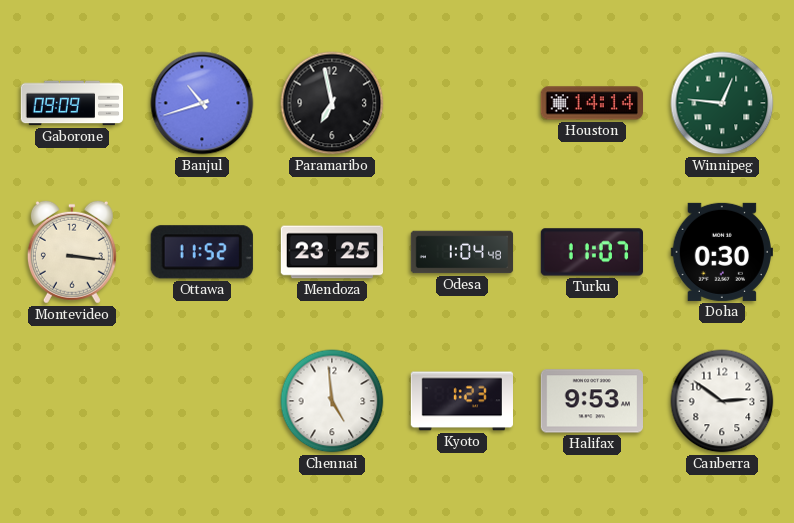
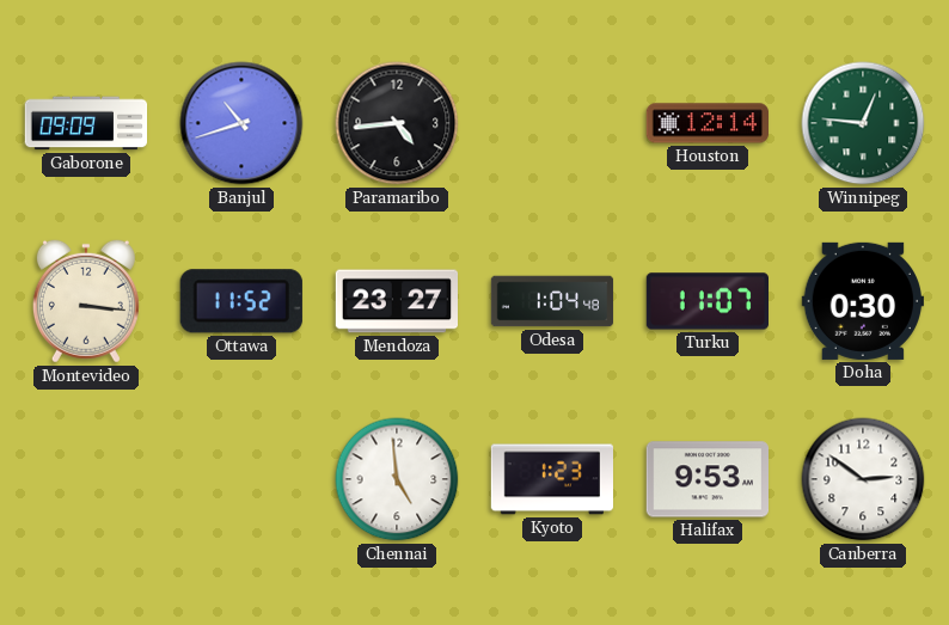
Paramaribo: 6:58 -> 4:44 (397, 123)
Houston: 14:14 -> 12:14 (706, 123)
Mendoza: 23:25 -> 23:27 (396, 301)
